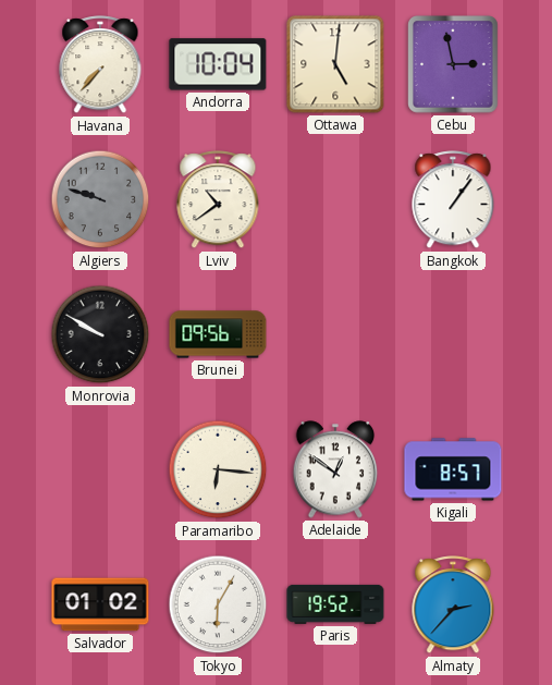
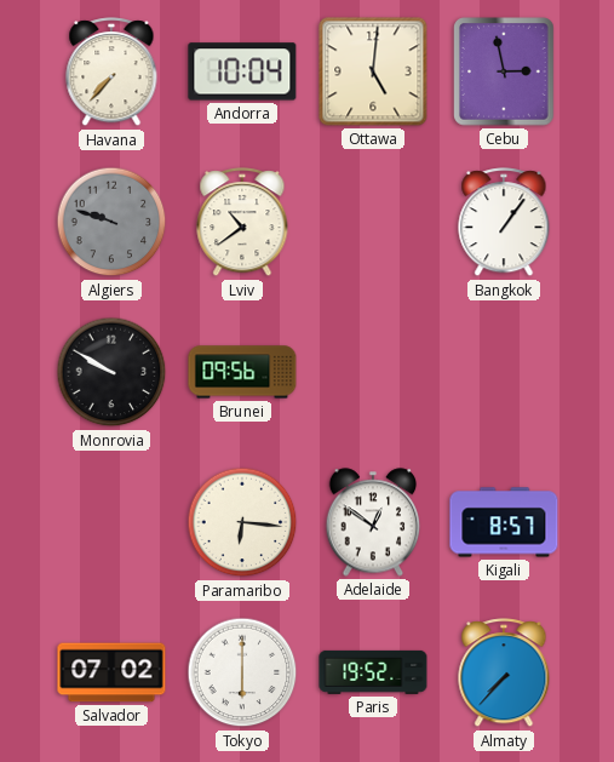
Salvador: 01:02 -> 07:02 (111, 672)
Tokyo: 6:05 -> 6:00 (242, 672)
Almaty: 2:37 -> 7:37 (504, 674)
